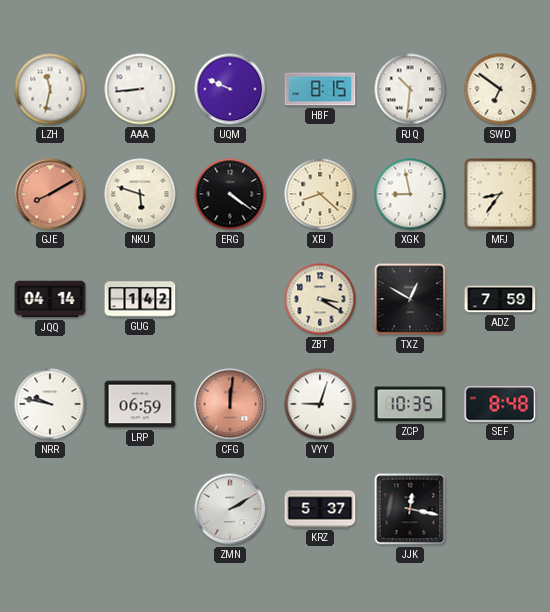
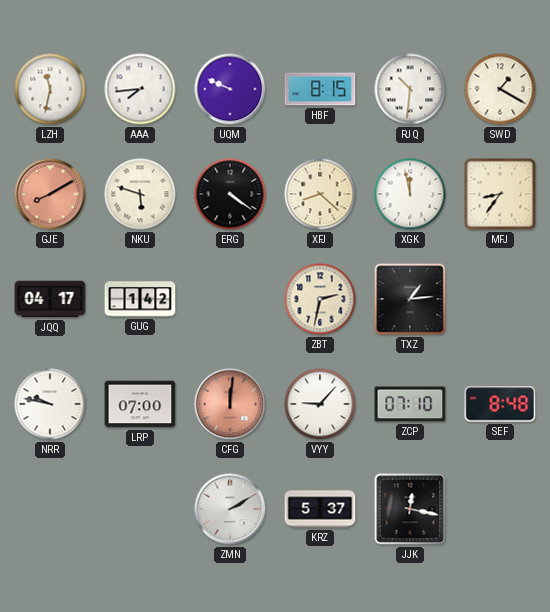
AAA: 8:44 -> 7:44 (140, 89)
SWD: 6:51 -> 1:20 (500, 89)
XGK: 8:58 -> 11:58 (410, 194)
JQQ: 04:14 -> 04:17 (50, 299)
ZBT: 3:20 -> 2:32 (320, 299)
TXZ: 12:50 -> 1:14 (410, 299)
ADZ: 7:59 -> none (500, 299)
LRP: 06:59 -> 07:00 (140, 404)
VYY: 9:03 -> 9:07 (320, 404)
ZCP: 10:35 -> 07:10 (410, 404)
